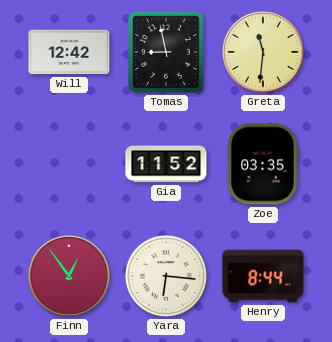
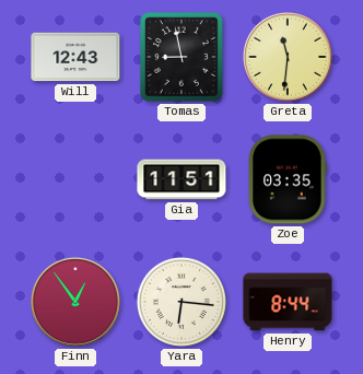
Will: 12:42 -> 12:43 (75, 57)
Gia: 11:52 -> 11:51 (181, 179)
